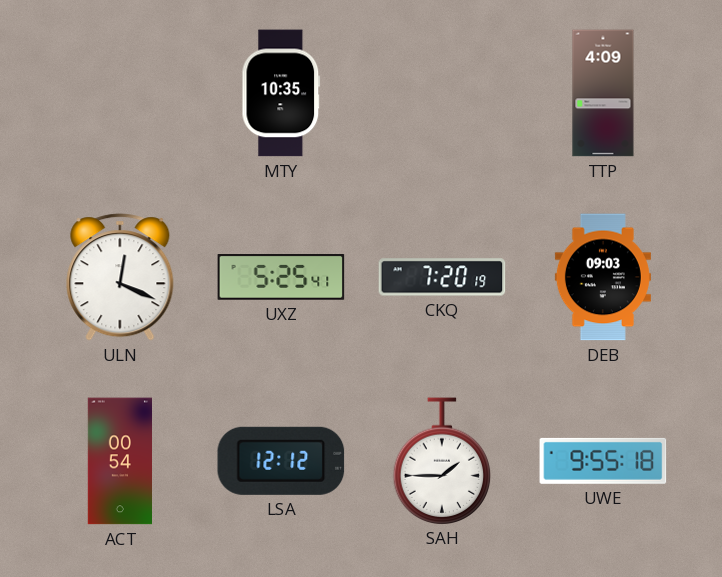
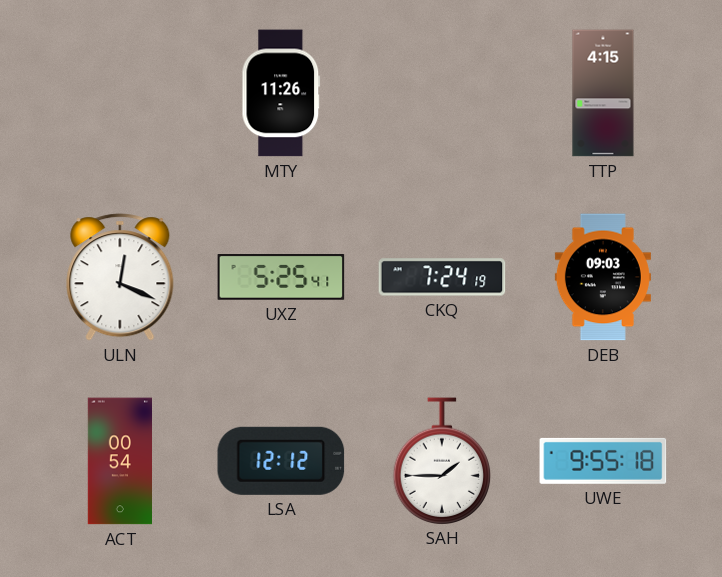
MTY: 10:35 -> 11:26 (281, 93)
TTP: 4:09 -> 4:15 (603, 93)
CKQ: 7:20 -> 7:24 (442, 277)
